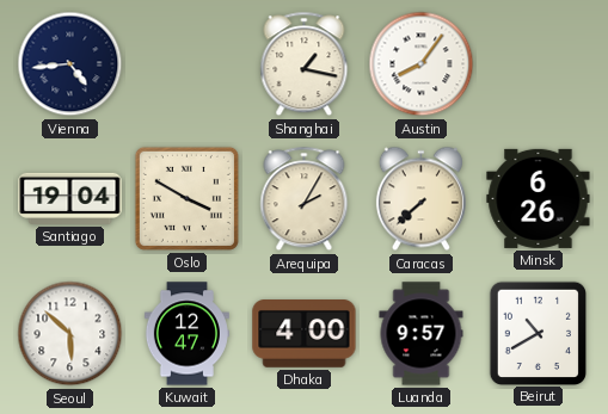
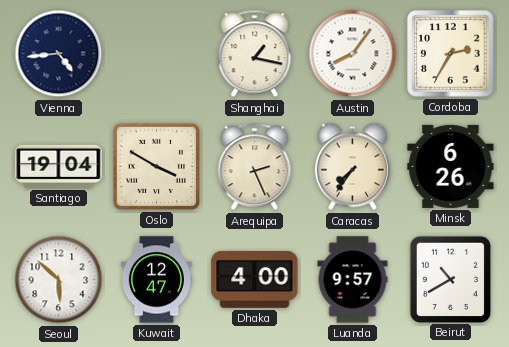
Cordoba: none -> 2:35 (451, 54)
Arequipa: 2:05 -> 2:26 (255, 167)
Caracas: 7:38 -> 7:36 (352, 167)
